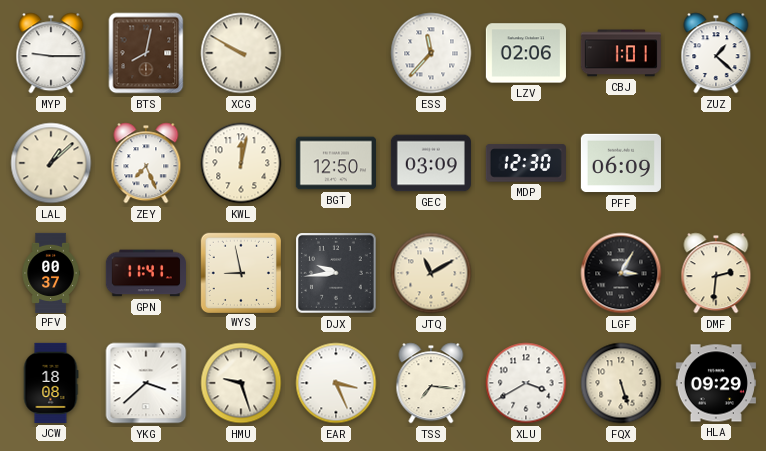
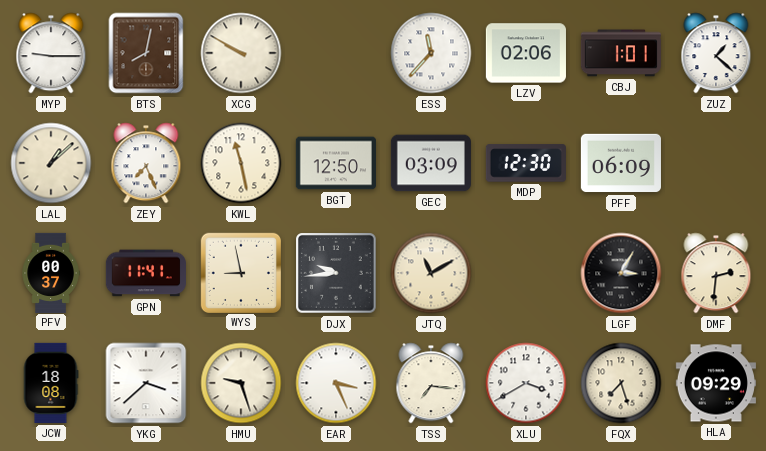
KWL: 12:02 -> 11:28 (241, 163)
FQX: 5:27 -> 7:27 (621, 383)
